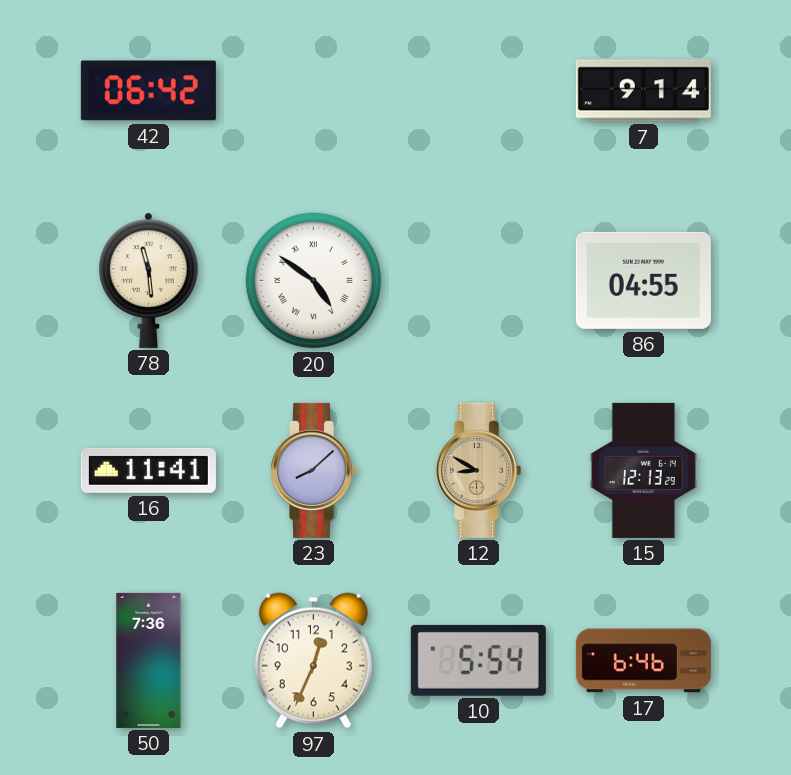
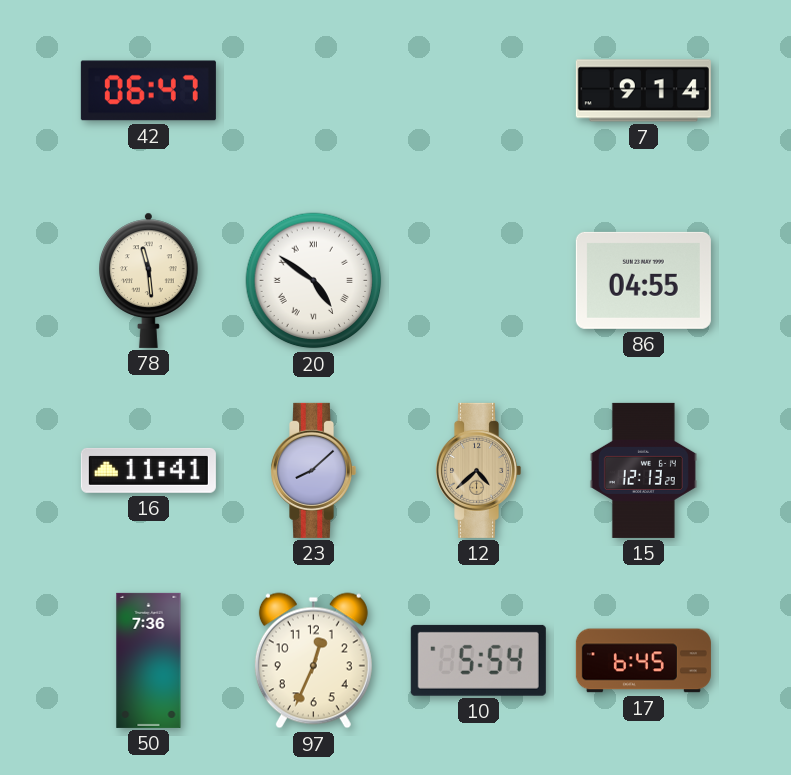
42: 06:42 -> 06:47 (148, 91)
12: 8:50 -> 4:38 (479, 470)
17: 6:46 -> 6:45 (643, 661)
